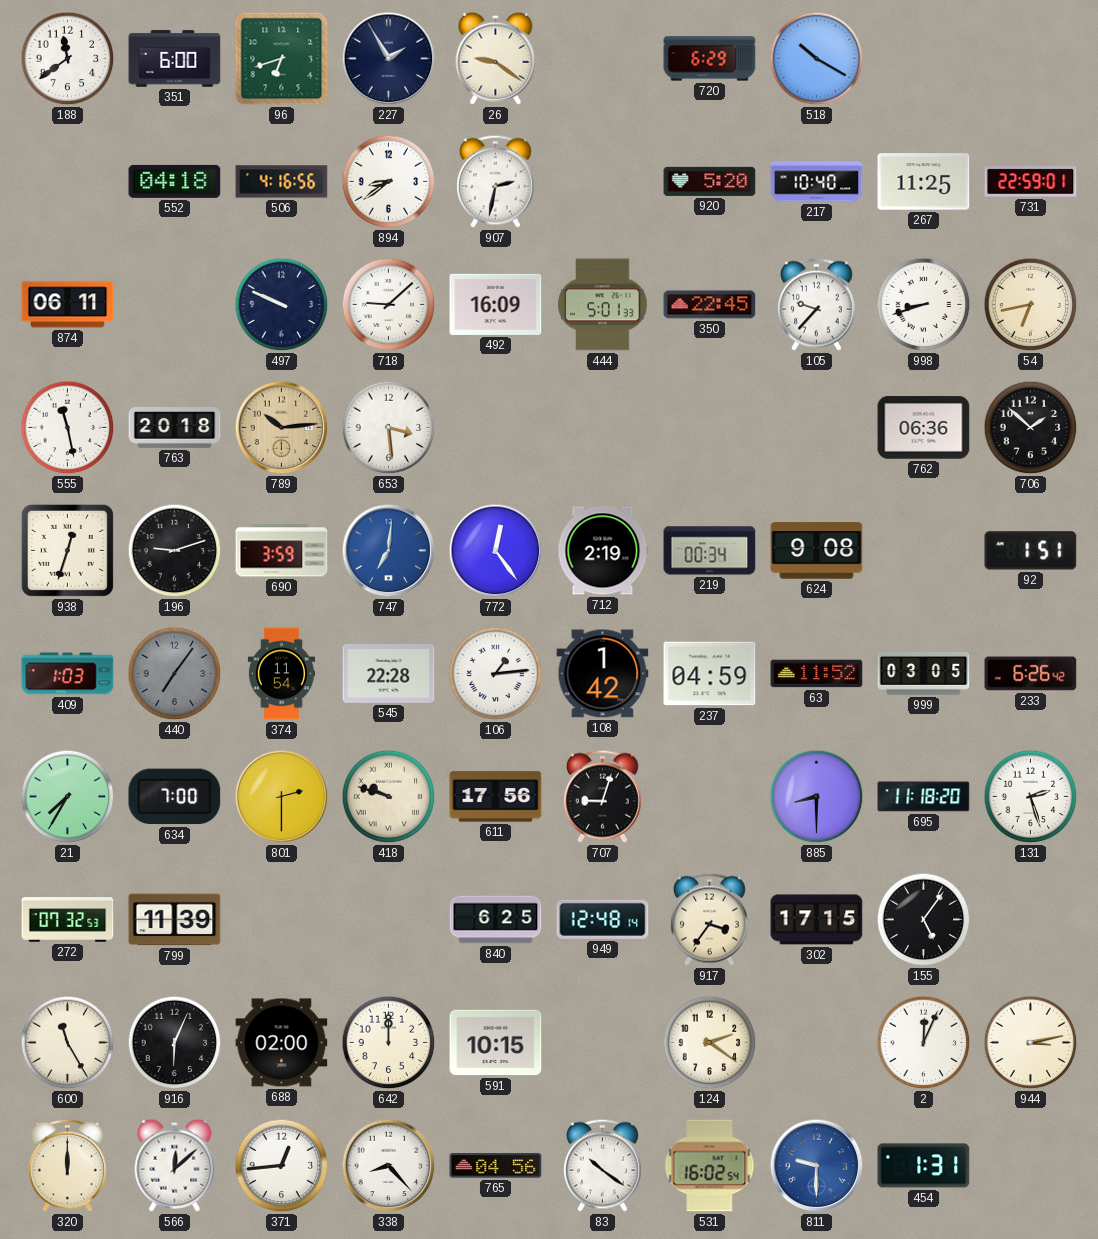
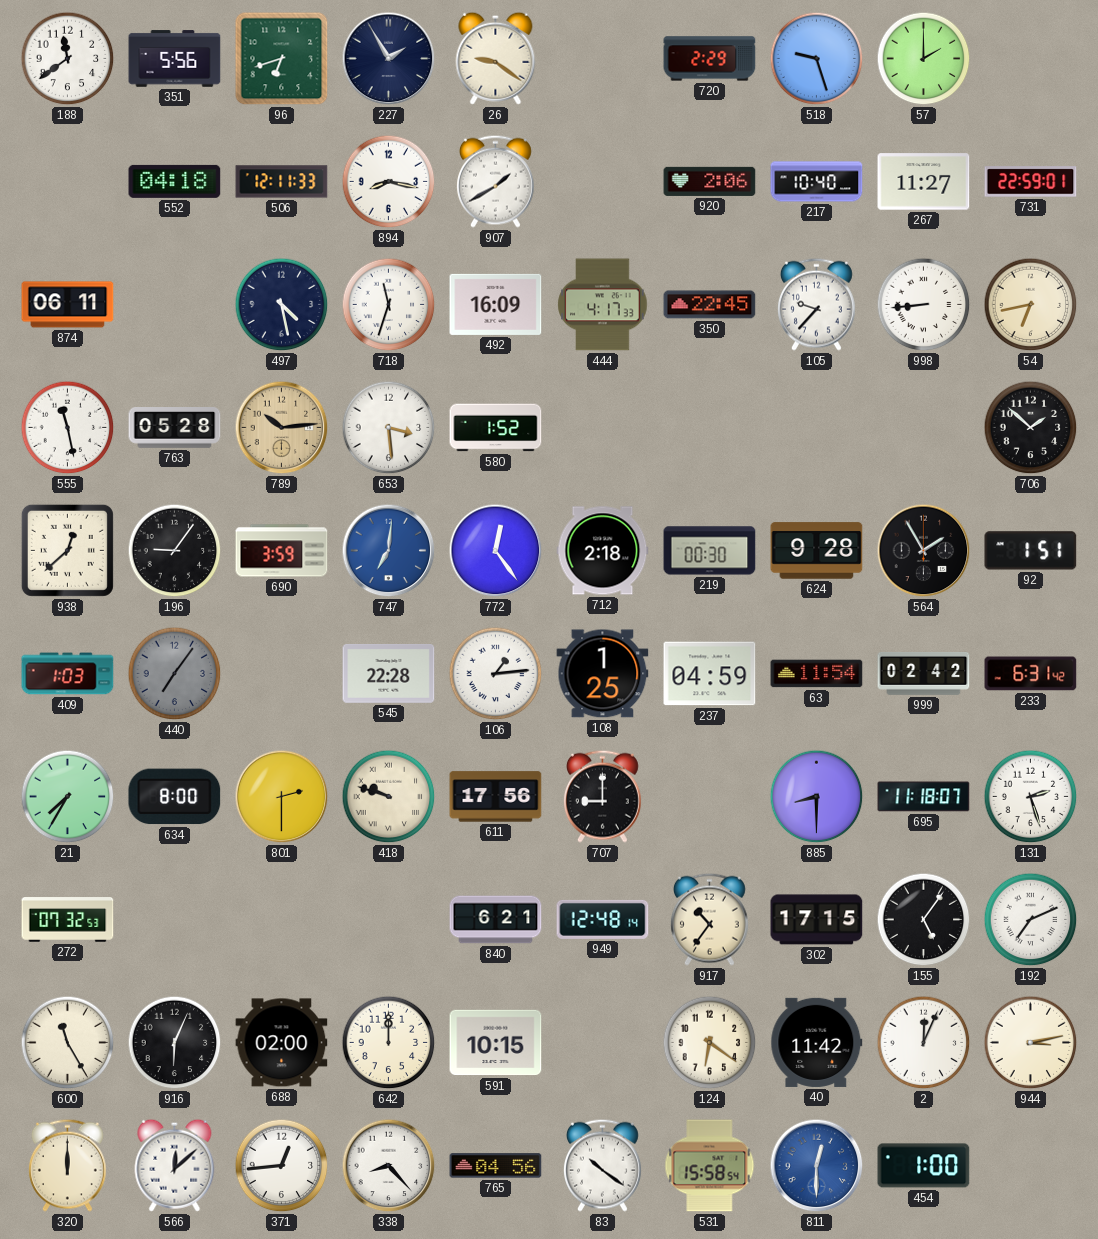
351: 6:00 -> 5:56 (175, 59)
720: 6:29 -> 2:29 (710, 59)
518: 10:20 -> 9:27 (817, 59)
57: none -> 2:00 (924, 59)
506: 4:16 -> 12:11 (282, 182)
894: 8:39 -> 8:17 (389, 182)
907: 2:32 -> 1:40 (495, 181)
920: 5:20 -> 2:06 (710, 181)
267: 11:25 -> 11:27 (924, 182)
497: 9:49 -> 4:28 (282, 305)
718: 9:08 -> 11:33 (389, 305)
444: 5:01 -> 4:17 (603, 305)
998: 8:42 -> 8:44 (924, 305)
763: 20:18 -> 05:28 (175, 428)
580: none -> 1:52 (496, 428)
762: 06:36 -> none (924, 428)
938: 12:33 -> 12:38 (67, 550)
196: 9:12 -> 9:06 (175, 551)
712: 2:19 -> 2:18 (603, 551)
219: 00:34 -> 00:30 (710, 551)
624: 9:08 -> 9:28 (817, 551)
564: none -> 1:55 (924, 551)
374: 11:54 -> none (282, 674)
108: 1:42 -> 1:25 (603, 674)
63: 11:52 -> 11:54 (817, 674)
999: 03:05 -> 02:42 (924, 674)
233: 6:26 -> 6:31 (1031, 674)
634: 7:00 -> 8:00 (175, 797)
707: 9:03 -> 9:00 (602, 796)
695: 11:18:20 -> 11:18:07 (924, 797)
799: 11:39 -> none (175, 920)
840: 6:25 -> 6:21 (496, 920)
917: 3:36 -> 10:36 (709, 919)
192: none -> 7:11 (1031, 920)
124: 2:21 -> 6:21 (710, 1043)
40: none -> 11:42 (817, 1042)
531: 16:02 -> 15:58 (710, 1166)
811: 9:30 -> 12:30 (817, 1166)
454: 1:31 -> 1:00 (924, 1166)
